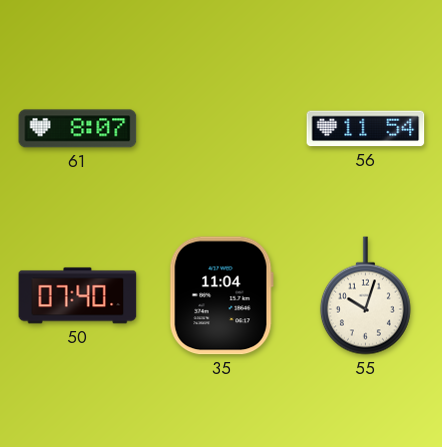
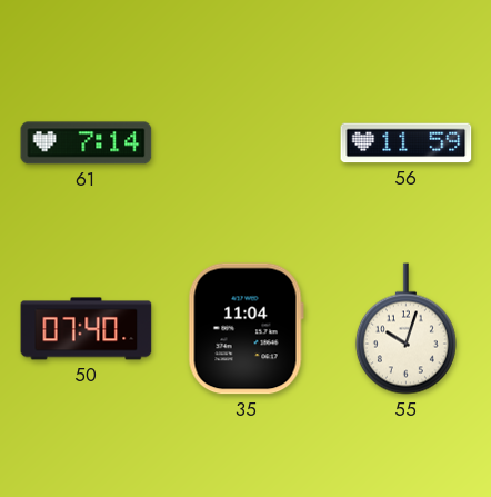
61: 8:07 -> 7:14 (87, 143)
56: 11:54 -> 11:59 (407, 143)
